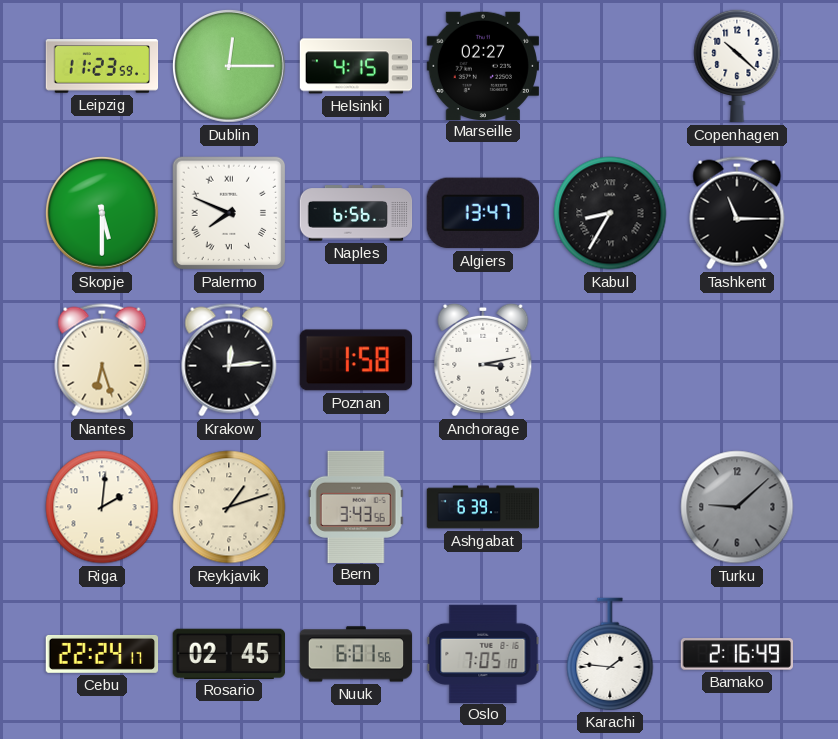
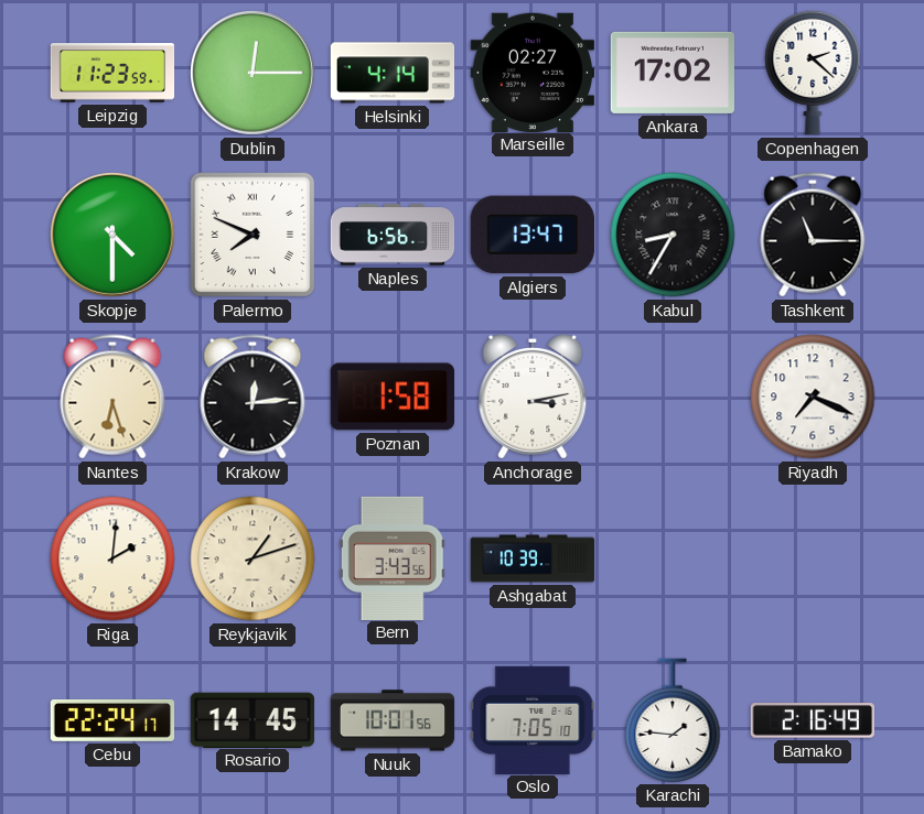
Helsinki: 4:15 -> 4:14 (393, 73)
Ankara: none -> 17:02 (671, 73)
Copenhagen: 10:22 -> 2:22 (813, 73)
Skopje: 5:30 -> 4:30 (114, 236)
Riyadh: none -> 7:19 (813, 397)
Ashgabat: 6:39 -> 10:39 (533, 558)
Turku: 9:08 -> none (737, 507)
Rosario: 02:45 -> 14:45 (251, 719)
Nuuk: 6:01 -> 10:01 (393, 720)
